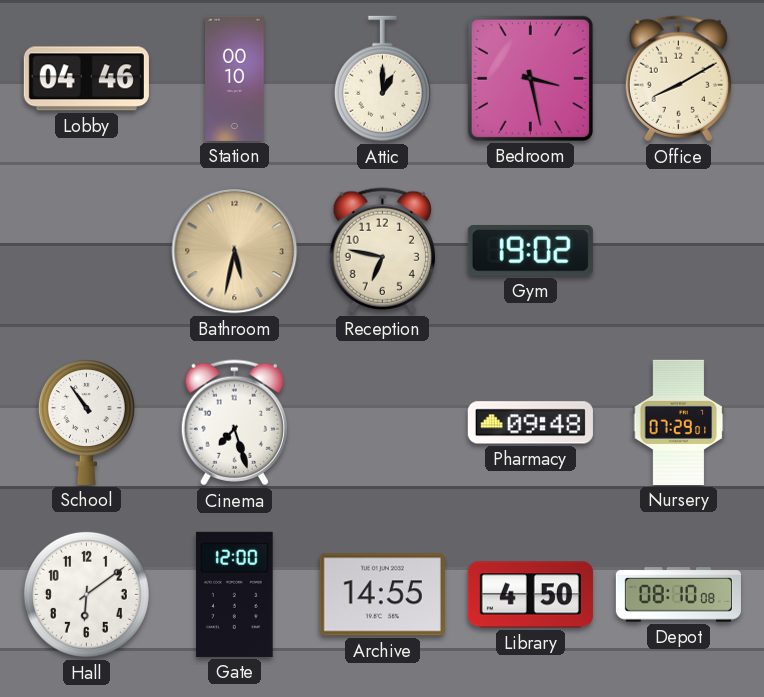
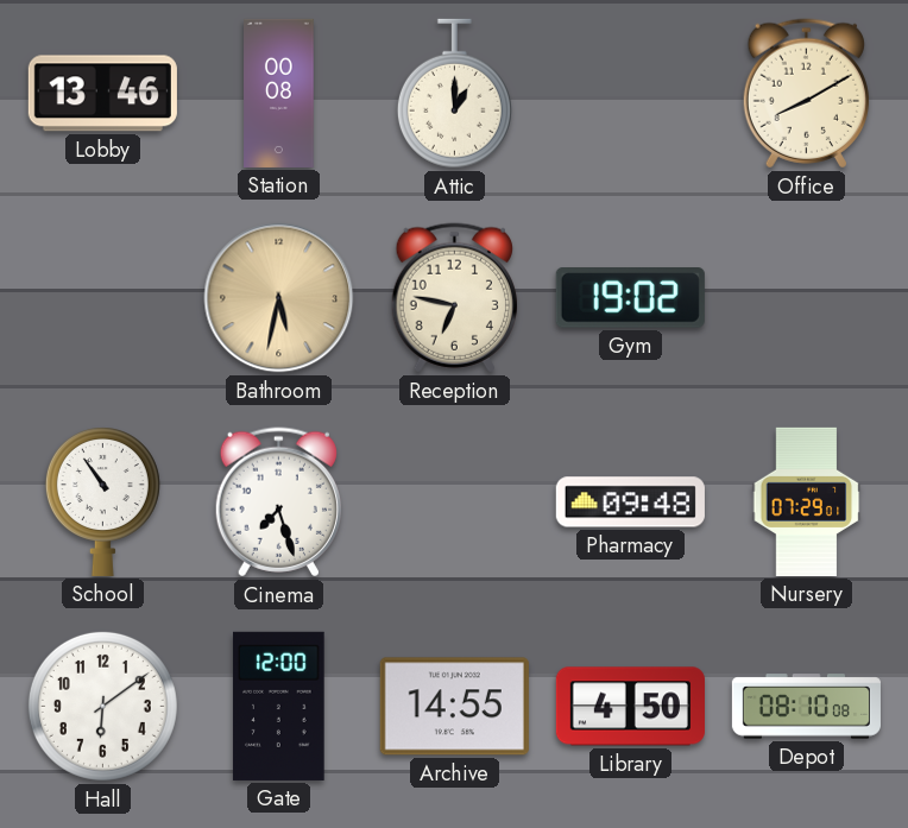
Lobby: 04:46 -> 13:46 (102, 94)
Station: 00:10 -> 00:08 (279, 93)
Bedroom: 3:28 -> none (530, 78)
